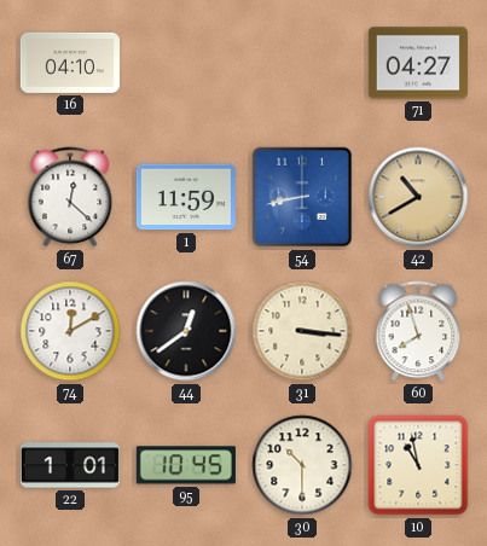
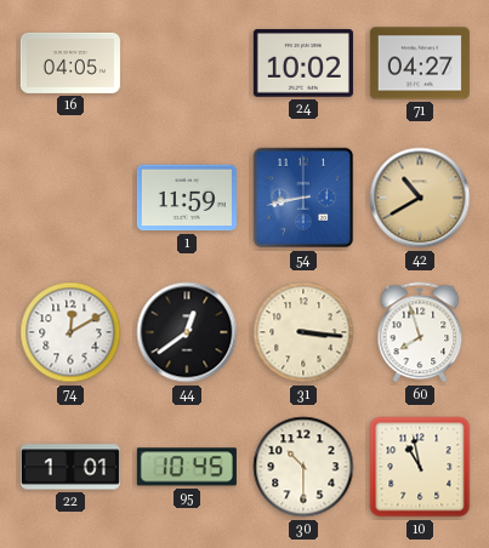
16: 04:10 -> 04:05 (70, 63)
24: none -> 10:02 (303, 63)
67: 12:22 -> none (70, 197)
